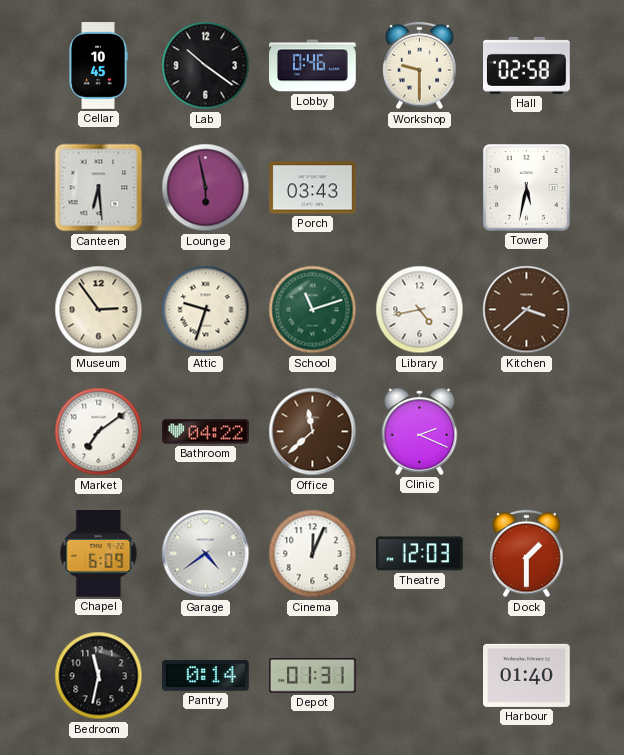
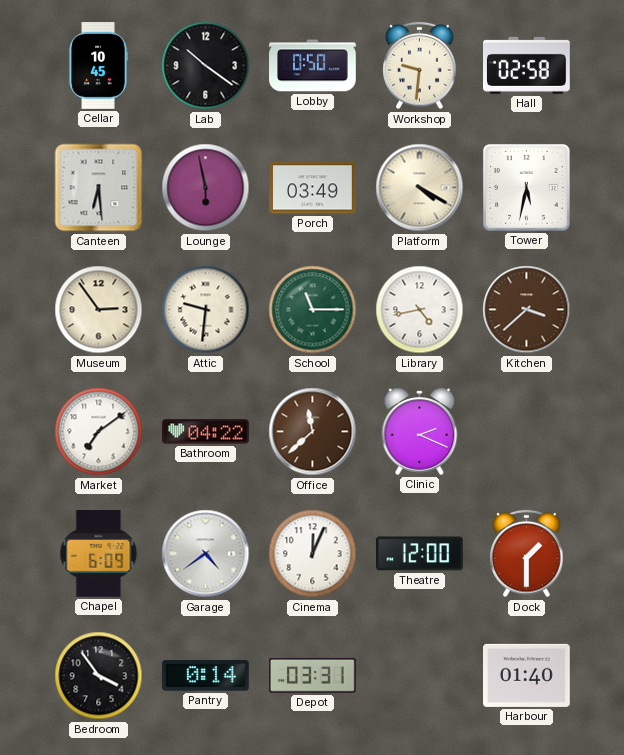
Lobby: 0:46 -> 0:50 (313, 66)
Workshop: 9:30 -> 9:31 (420, 66)
Porch: 03:43 -> 03:49 (313, 188)
Platform: none -> 4:20 (420, 188)
Attic: 9:33 -> 9:31 (206, 310)
School: 11:12 -> 11:15 (313, 310)
Theatre: 12:03 -> 12:00 (420, 554)
Bedroom: 11:32 -> 3:54 (99, 676)
Depot: 01:31 -> 03:31 (312, 676)
